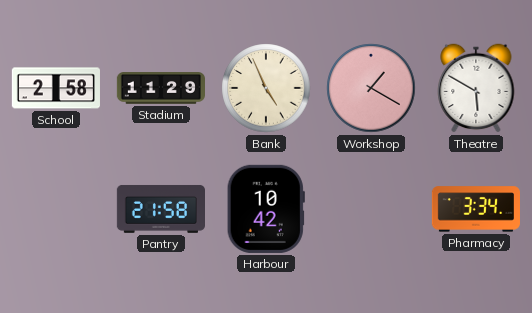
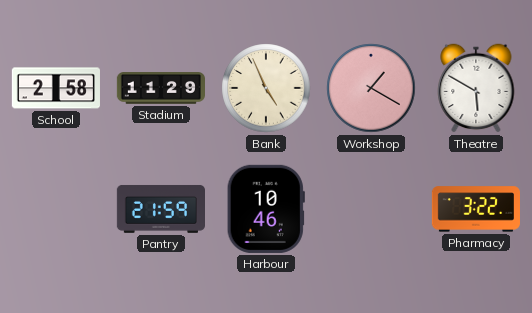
Pantry: 21:58 -> 21:59 (160, 209)
Harbour: 10:42 -> 10:46 (266, 209)
Pharmacy: 3:34 -> 3:22 (476, 209)
